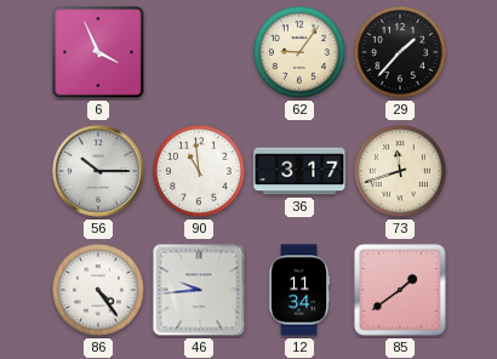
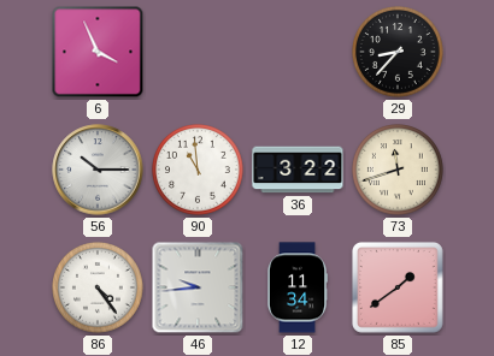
62: 9:06 -> none (301, 53)
29: 1:37 -> 8:37 (399, 53)
36: 3:17 -> 3:22 (298, 170)
